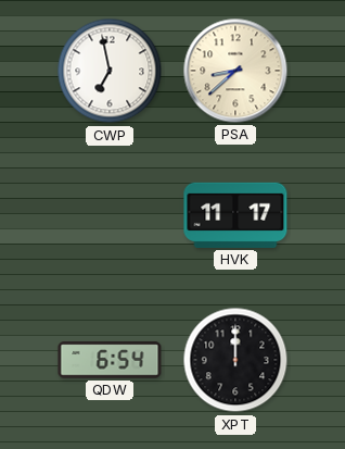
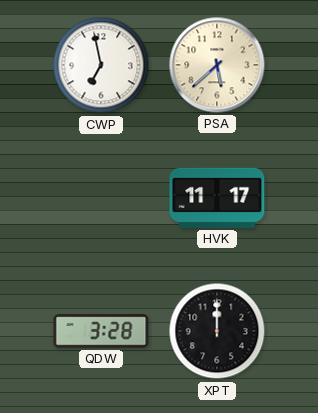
PSA: 8:38 -> 5:38 (217, 65)
QDW: 6:54 -> 3:28 (101, 331)
